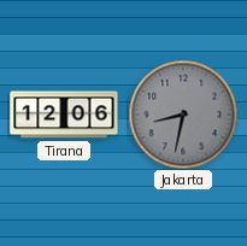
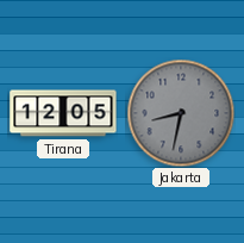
Tirana: 12:06 -> 12:05 (63, 113)
